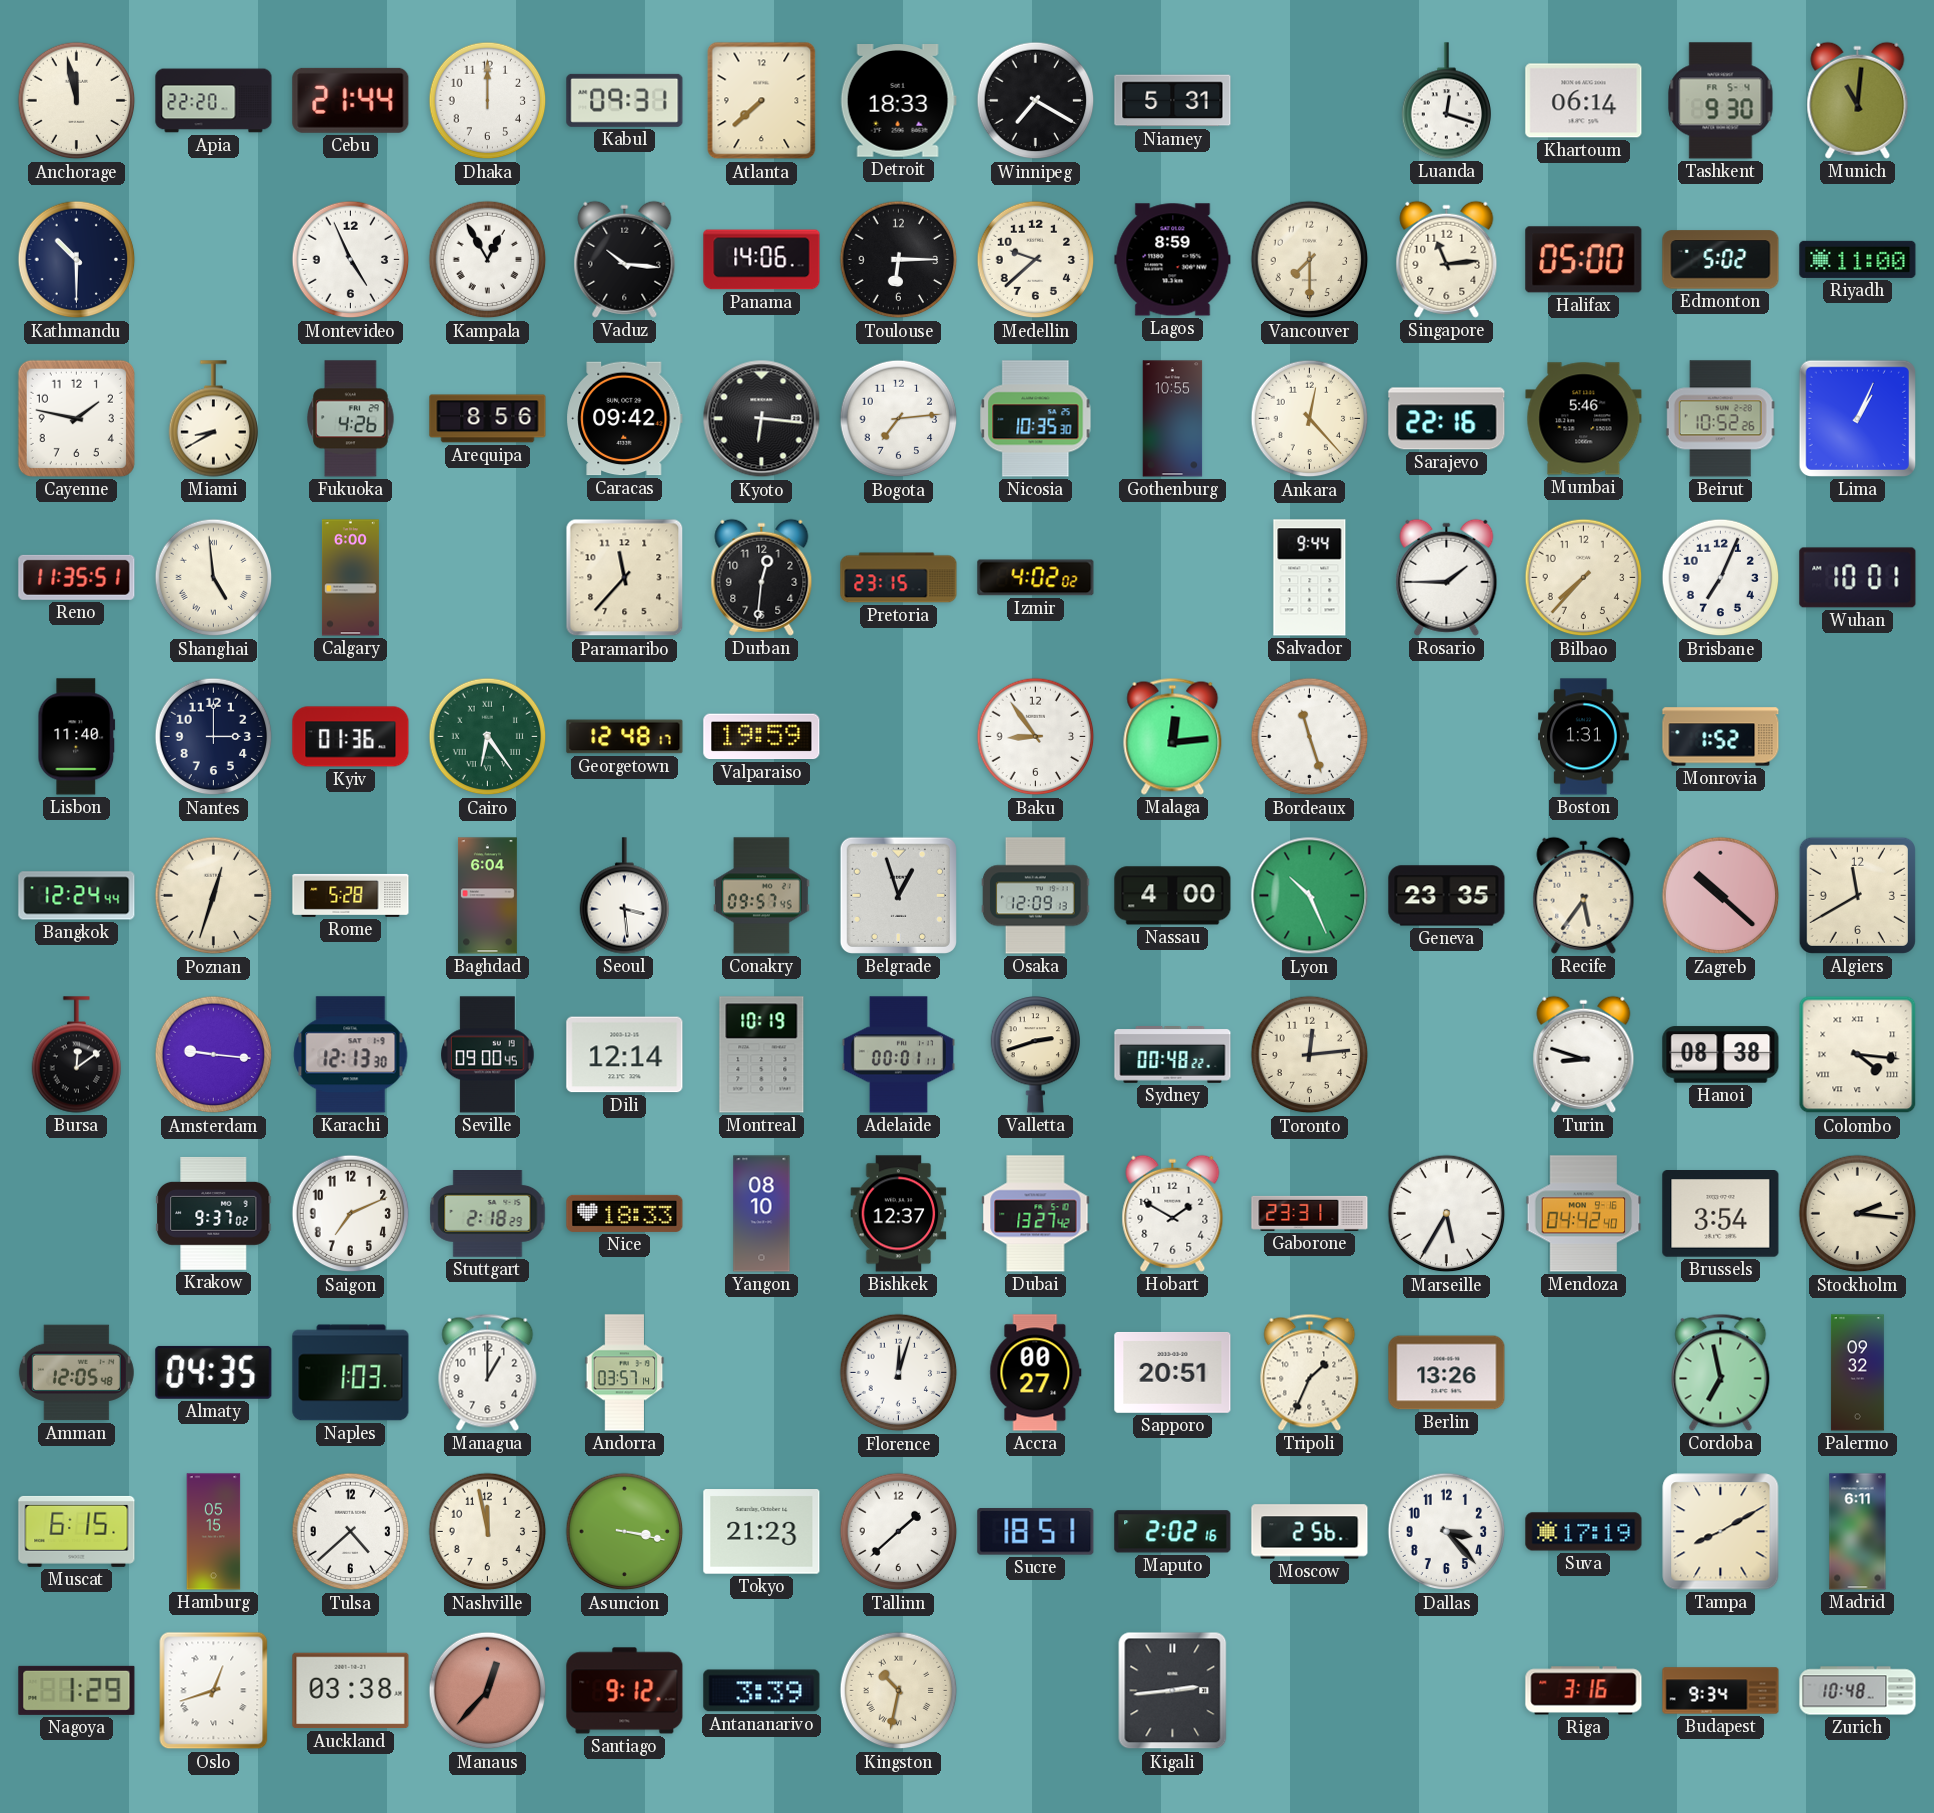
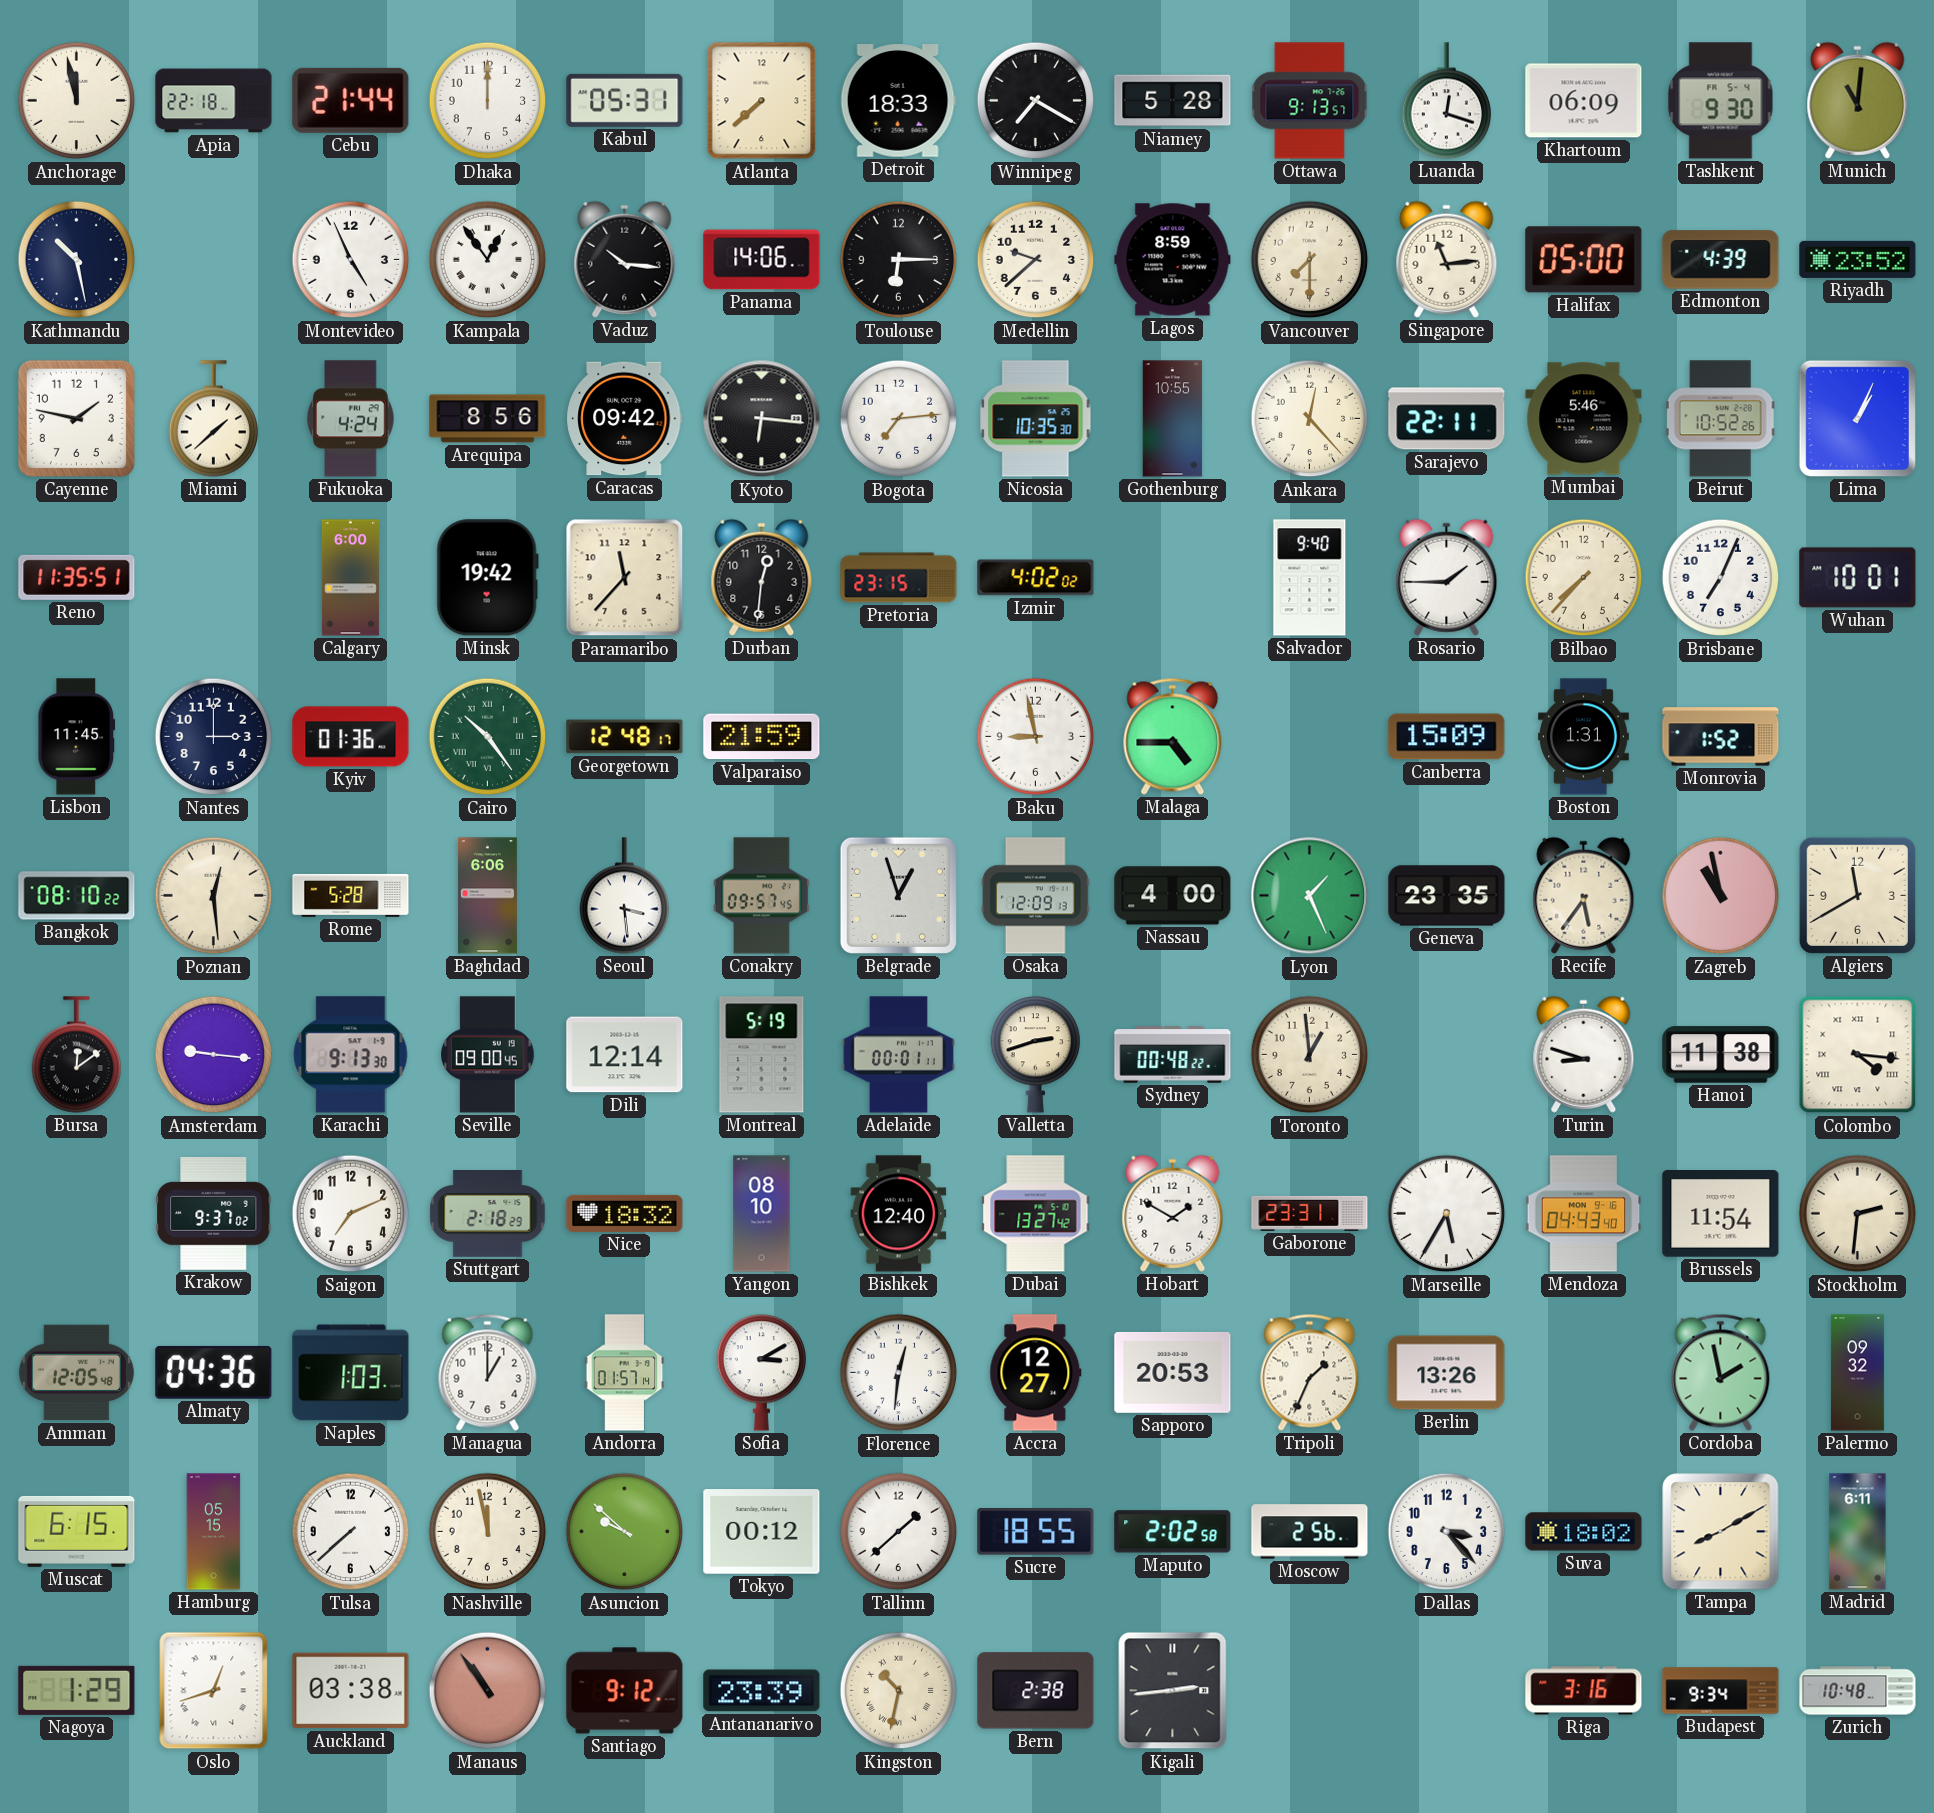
Apia: 22:20 -> 22:18 (214, 101)
Kabul: 09:31 -> 05:31 (625, 100)
Niamey: 5:31 -> 5:28 (1173, 101)
Ottawa: none -> 9:13 (1310, 101)
Khartoum: 06:14 -> 06:09 (1584, 101)
Kathmandu: 10:30 -> 10:28 (77, 260)
Kampala: 12:55 -> 12:54 (488, 260)
Edmonton: 5:02 -> 4:39 (1721, 260)
Riyadh: 11:00 -> 23:52 (1858, 259)
Miami: 8:40 -> 1:38 (214, 419)
Fukuoka: 4:26 -> 4:24 (351, 419)
Sarajevo: 22:16 -> 22:11 (1447, 419)
Shanghai: 4:59 -> none (214, 578)
Minsk: none -> 19:42 (487, 578)
Salvador: 9:44 -> 9:40 (1310, 578)
Lisbon: 11:40 -> 11:45 (77, 737)
Cairo: 6:24 -> 10:24 (488, 737)
Valparaiso: 19:59 -> 21:59 (762, 737)
Baku: 8:54 -> 8:58 (1036, 737)
Malaga: 12:14 -> 4:45 (1173, 736)
Bordeaux: 11:27 -> none (1310, 737)
Canberra: none -> 15:09 (1447, 737)
Bangkok: 12:24 -> 08:10 (77, 896)
Poznan: 12:33 -> 12:29 (214, 896)
Baghdad: 6:04 -> 6:06 (487, 896)
Lyon: 10:26 -> 1:26 (1310, 896)
Zagreb: 10:22 -> 10:58 (1721, 896)
Karachi: 12:13 -> 9:13 (351, 1055)
Montreal: 10:19 -> 5:19 (762, 1055)
Toronto: 12:14 -> 12:59 (1310, 1055)
Hanoi: 08:38 -> 11:38 (1721, 1055)
Nice: 18:33 -> 18:32 (625, 1213)
Bishkek: 12:37 -> 12:40 (899, 1214)
Mendoza: 04:42 -> 04:43 (1584, 1214)
Brussels: 3:54 -> 11:54 (1721, 1214)
Stockholm: 2:16 -> 2:31 (1858, 1214)
Almaty: 04:35 -> 04:36 (214, 1372)
Andorra: 03:57 -> 01:57 (625, 1373)
Sofia: none -> 3:10 (762, 1373)
Florence: 12:03 -> 12:31 (899, 1373)
Accra: 00:27 -> 12:27 (1036, 1373)
Sapporo: 20:51 -> 20:53 (1173, 1372)
Cordoba: 6:58 -> 1:58 (1721, 1372)
Tulsa: 4:38 -> 7:38 (351, 1532)
Asuncion: 3:17 -> 9:52 (625, 1532)
Tokyo: 21:23 -> 00:12 (762, 1532)
Sucre: 18:51 -> 18:55 (1036, 1532)
Maputo: 2:02:16 -> 2:02:58 (1173, 1532)
Suva: 17:19 -> 18:02 (1584, 1532)
Manaus: 12:37 -> 10:54 (488, 1691)
Antananarivo: 3:39 -> 23:39 (762, 1691)
Bern: none -> 2:38 (1036, 1691)
